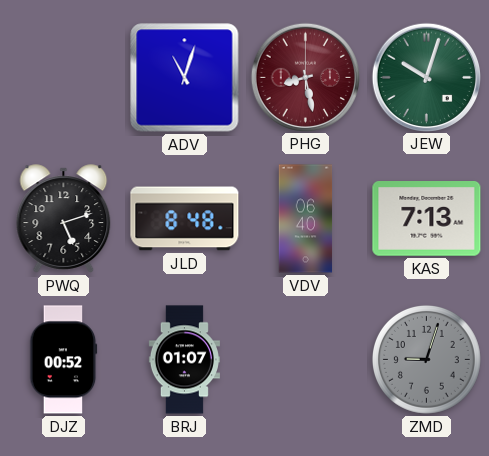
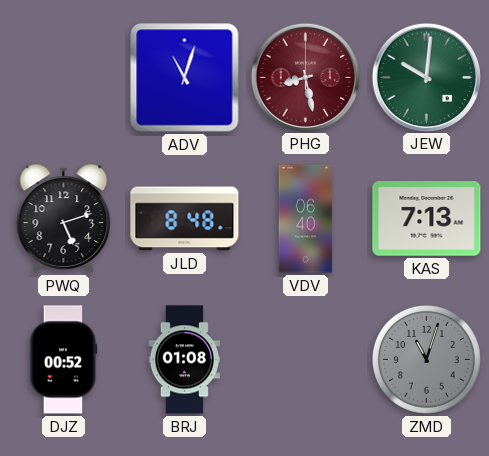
JEW: 10:03 -> 10:01 (426, 77)
BRJ: 01:07 -> 01:08 (184, 360)
ZMD: 9:03 -> 11:03 (426, 359)
